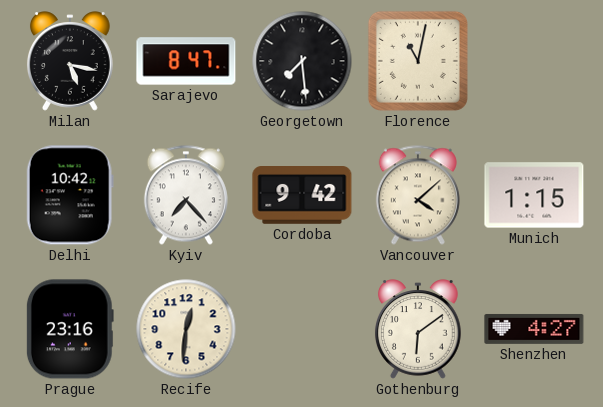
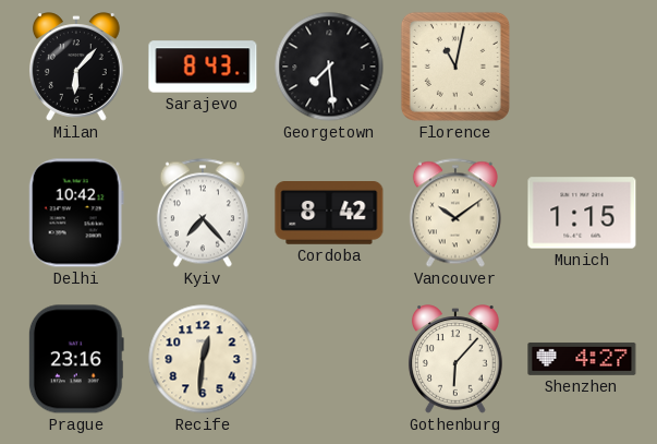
Milan: 5:17 -> 6:07 (76, 67)
Sarajevo: 8:47 -> 8:43 (203, 67)
Cordoba: 9:42 -> 8:42 (329, 214)
Vancouver: 4:08 -> 10:09 (455, 213)
Gothenburg: 6:09 -> 6:07 (455, 359)
